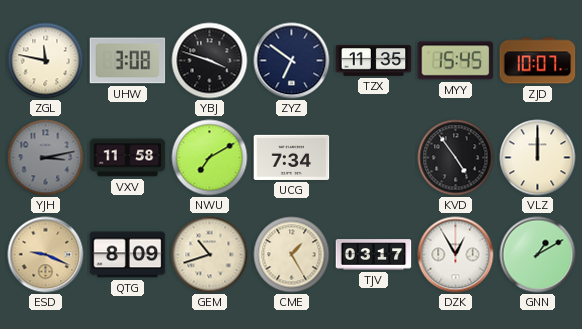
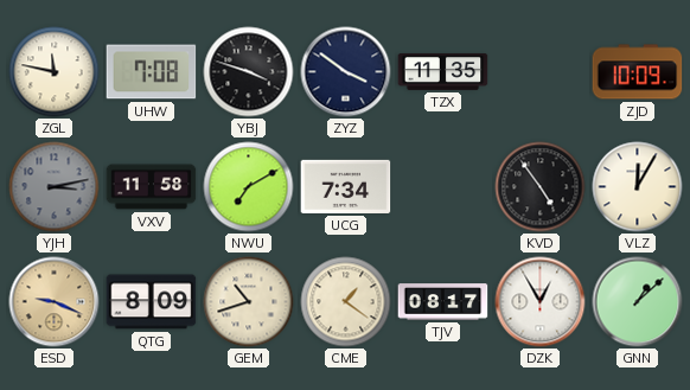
UHW: 3:08 -> 7:08 (152, 72)
ZYZ: 6:51 -> 3:51 (346, 72)
MYY: 15:45 -> none (456, 61)
ZJD: 10:07 -> 10:09 (638, 72)
VLZ: 12:00 -> 12:05 (638, 187)
CME: 1:25 -> 1:21 (346, 302)
TJV: 03:17 -> 08:17 (443, 302)
GNN: 1:10 -> 1:08 (638, 302)
